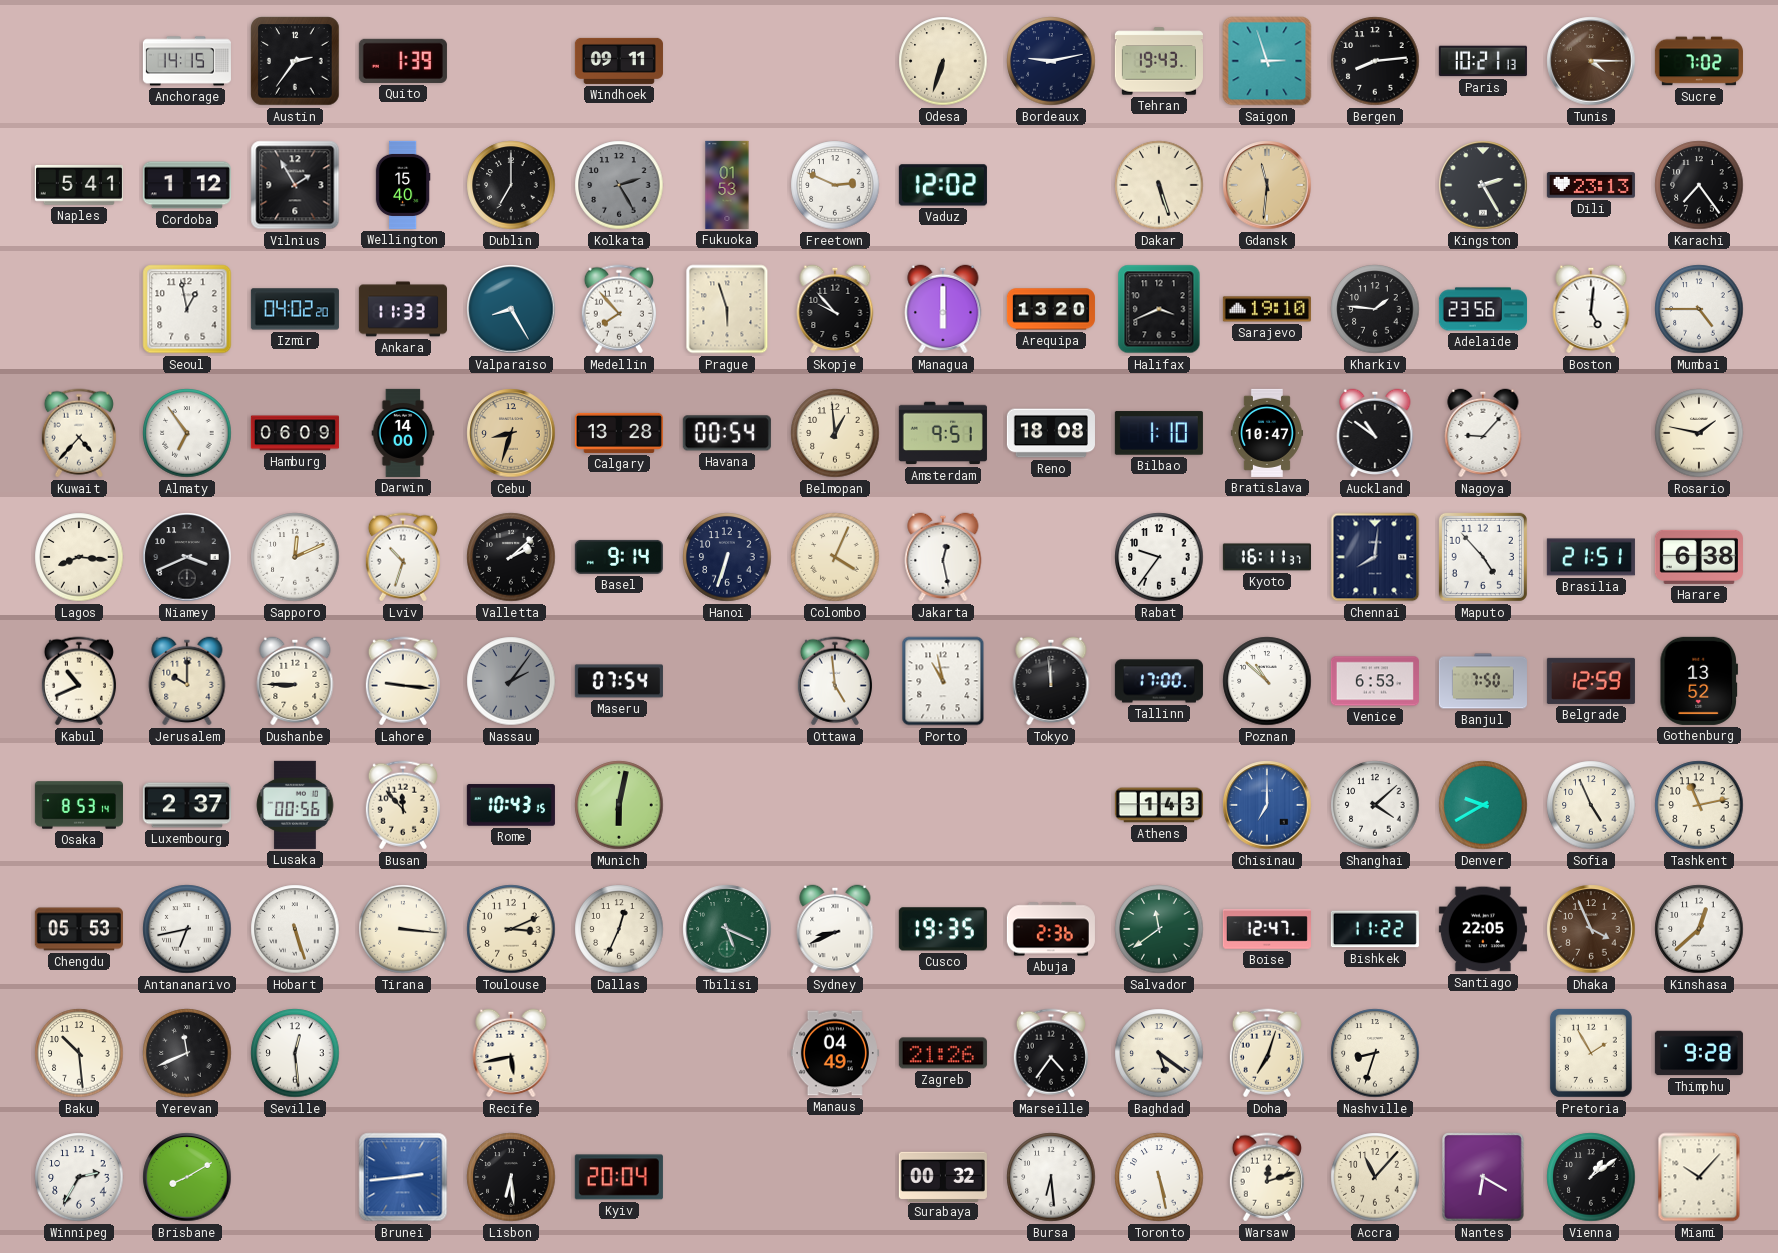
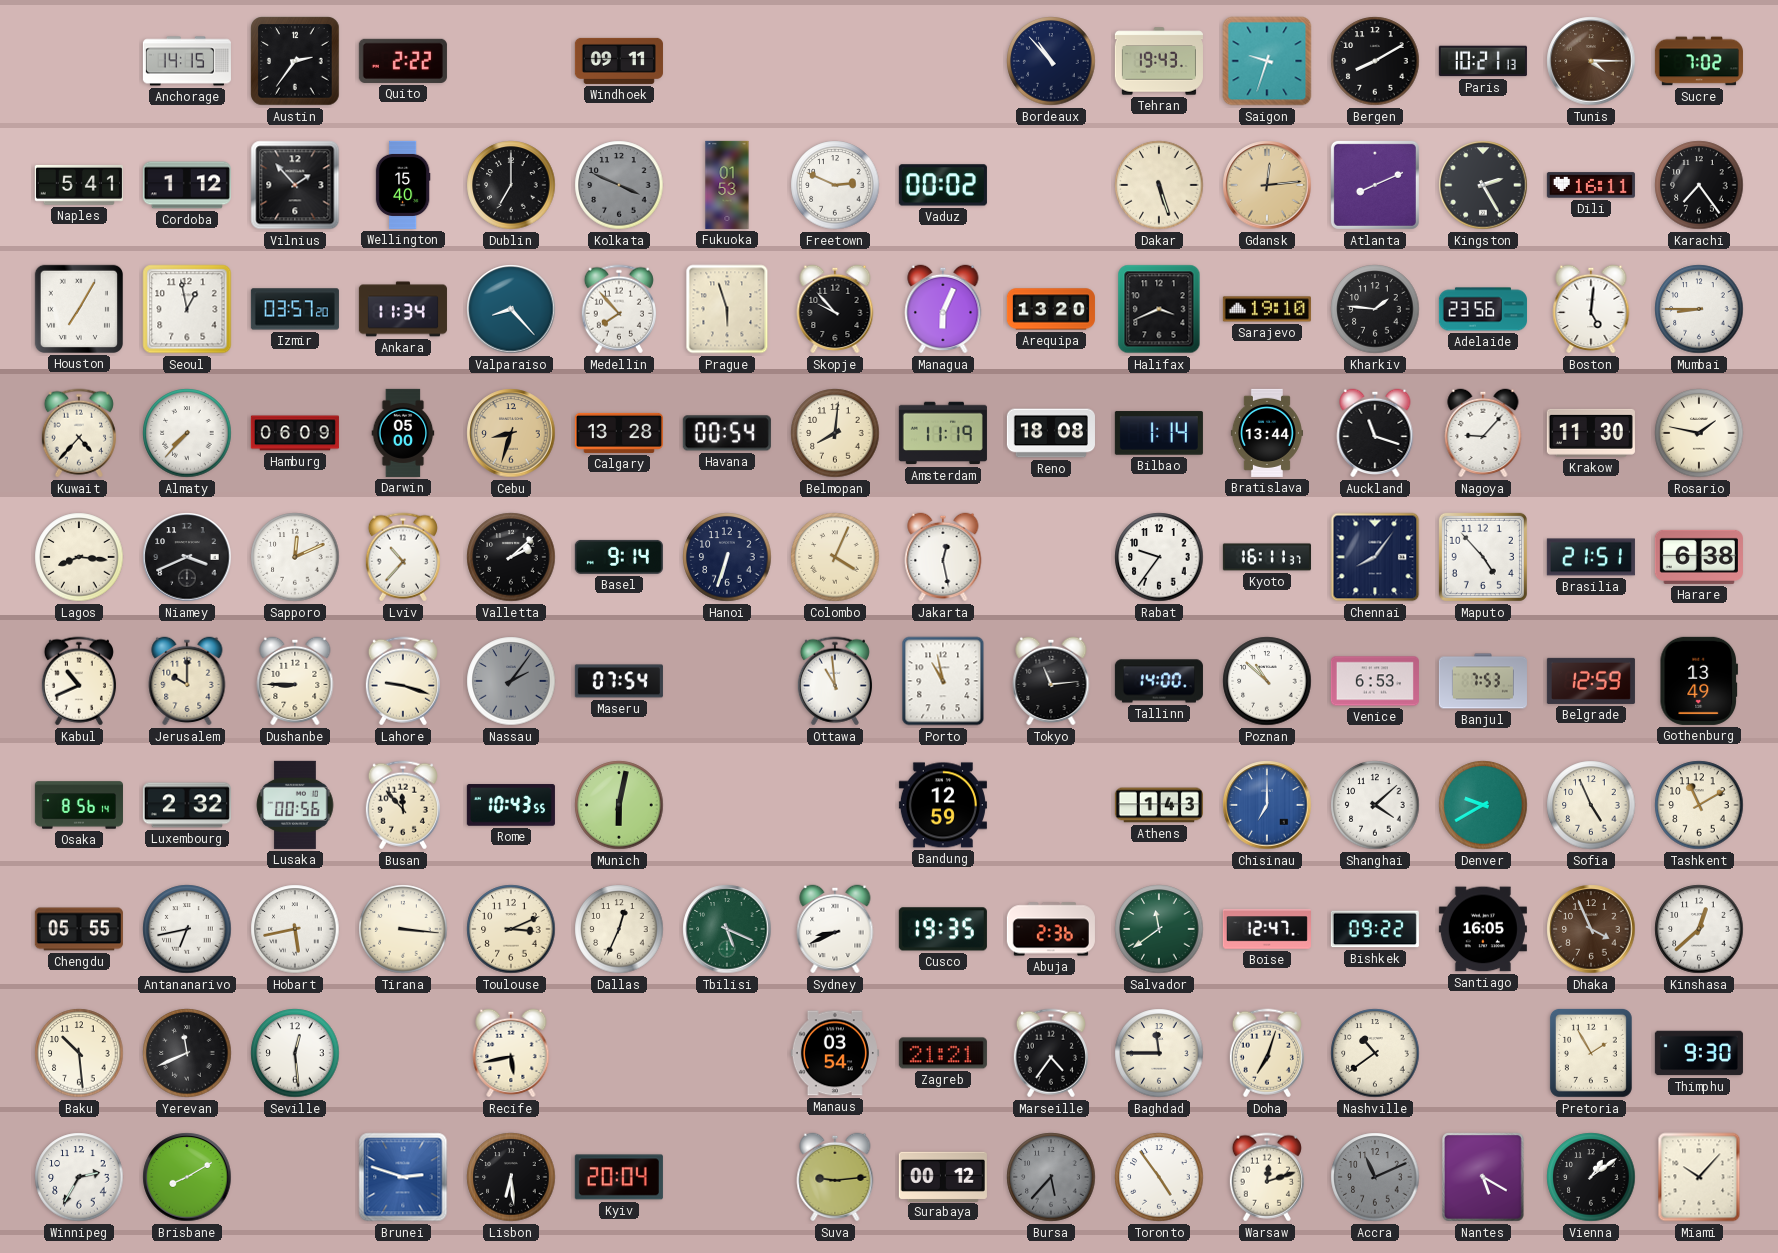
Quito: 1:39 -> 2:22 (403, 61)
Odesa: 6:33 -> none (943, 61)
Bordeaux: 9:13 -> 10:53 (1051, 61)
Saigon: 2:57 -> 9:33 (1267, 61)
Bergen: 8:14 -> 8:10 (1375, 61)
Vilnius: 1:55 -> 1:53 (295, 185)
Kolkata: 2:25 -> 3:49 (619, 185)
Vaduz: 12:02 -> 00:02 (943, 185)
Gdansk: 11:31 -> 12:14 (1267, 185)
Atlanta: none -> 8:11 (1375, 185)
Dili: 23:13 -> 16:11 (1591, 185)
Houston: none -> 7:05 (79, 309)
Izmir: 04:02 -> 03:57 (295, 309)
Ankara: 11:33 -> 11:34 (403, 309)
Valparaiso: 8:25 -> 8:23 (511, 309)
Managua: 6:00 -> 6:04 (943, 309)
Mumbai: 4:45 -> 8:45 (1699, 309)
Almaty: 6:54 -> 7:37 (187, 433)
Darwin: 14:00 -> 05:00 (403, 433)
Belmopan: 12:59 -> 8:01 (835, 433)
Amsterdam: 9:51 -> 11:19 (943, 433)
Bilbao: 1:10 -> 1:14 (1159, 433)
Bratislava: 10:47 -> 13:44 (1267, 433)
Auckland: 10:51 -> 11:18 (1375, 433)
Krakow: none -> 11:30 (1591, 433)
Lviv: 10:33 -> 10:37 (403, 557)
Chennai: 8:01 -> 8:06 (1375, 557)
Lahore: 9:16 -> 9:18 (403, 681)
Ottawa: 4:59 -> 10:59 (835, 681)
Tokyo: 11:59 -> 11:14 (1051, 681)
Tallinn: 17:00 -> 14:00 (1159, 681)
Banjul: 7:50 -> 7:53 (1483, 681)
Gothenburg: 13:52 -> 13:49 (1698, 681)
Osaka: 8:53 -> 8:56 (79, 805)
Luxembourg: 2:37 -> 2:32 (187, 805)
Rome: 10:43:15 -> 10:43:55 (511, 805)
Bandung: none -> 12:59 (943, 805)
Tashkent: 11:13 -> 11:10 (1699, 805)
Chengdu: 05:53 -> 05:55 (79, 929)
Hobart: 5:27 -> 5:43 (295, 929)
Bishkek: 11:22 -> 09:22 (1375, 929)
Santiago: 22:05 -> 16:05 (1483, 929)
Manaus: 04:49 -> 03:54 (835, 1053)
Zagreb: 21:26 -> 21:21 (943, 1053)
Baghdad: 5:21 -> 11:45 (1159, 1053)
Nashville: 8:33 -> 10:39 (1375, 1053)
Thimphu: 9:28 -> 9:30 (1699, 1053)
Brunei: 2:44 -> 2:48 (403, 1177)
Suva: none -> 9:14 (835, 1177)
Surabaya: 00:32 -> 00:12 (943, 1176)
Bursa: 6:29 -> 5:37 (1051, 1177)
Bursa dial: white -> grey (1051, 1177)
Toronto: 5:28 -> 4:54 (1159, 1177)
Accra: 11:07 -> 11:11 (1375, 1177)
Accra dial: cream -> grey (1375, 1177)
Nantes: 6:20 -> 5:20 (1483, 1177)
